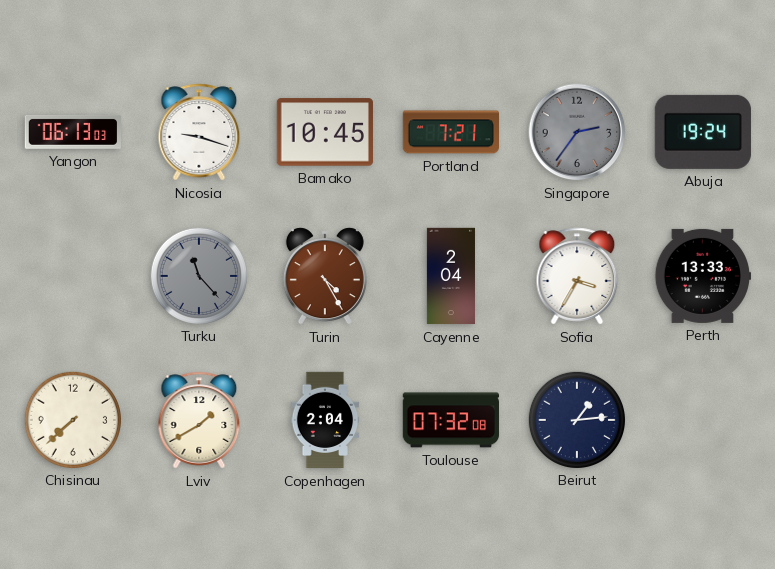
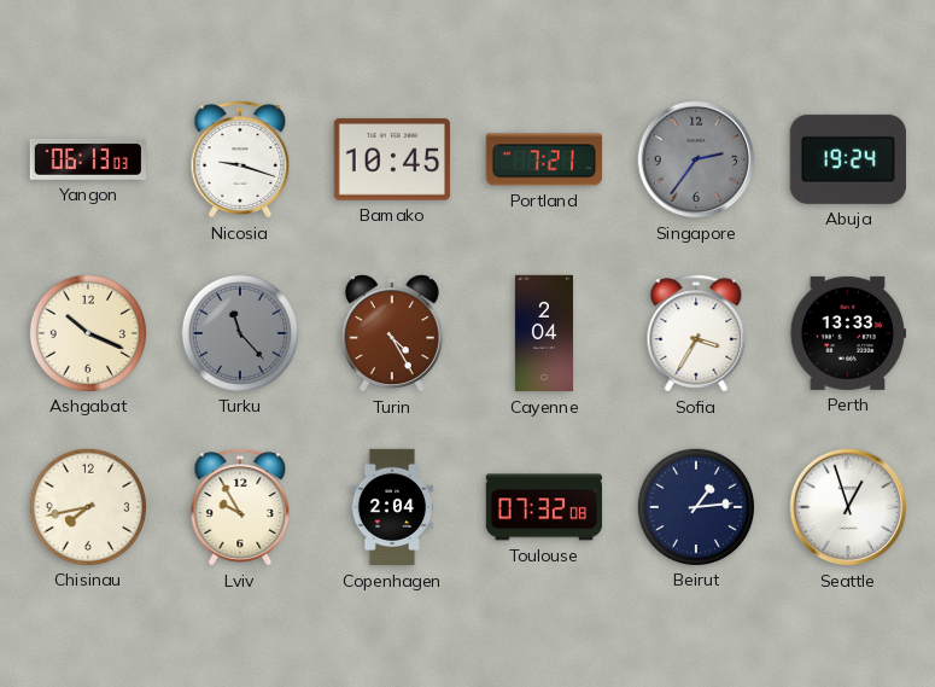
Ashgabat: none -> 10:19 (87, 332)
Chisinau: 7:38 -> 7:43 (87, 506)
Lviv: 1:40 -> 9:55 (240, 507)
Seattle: none -> 12:57 (848, 507)
